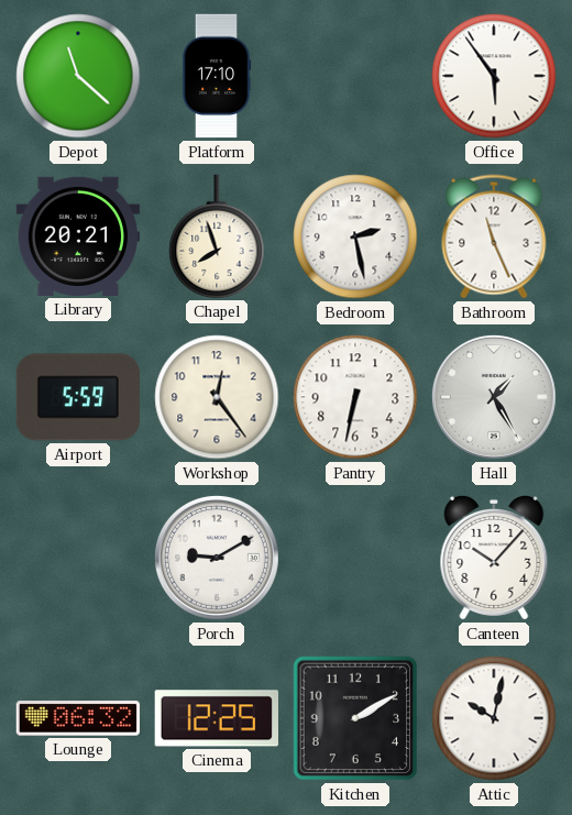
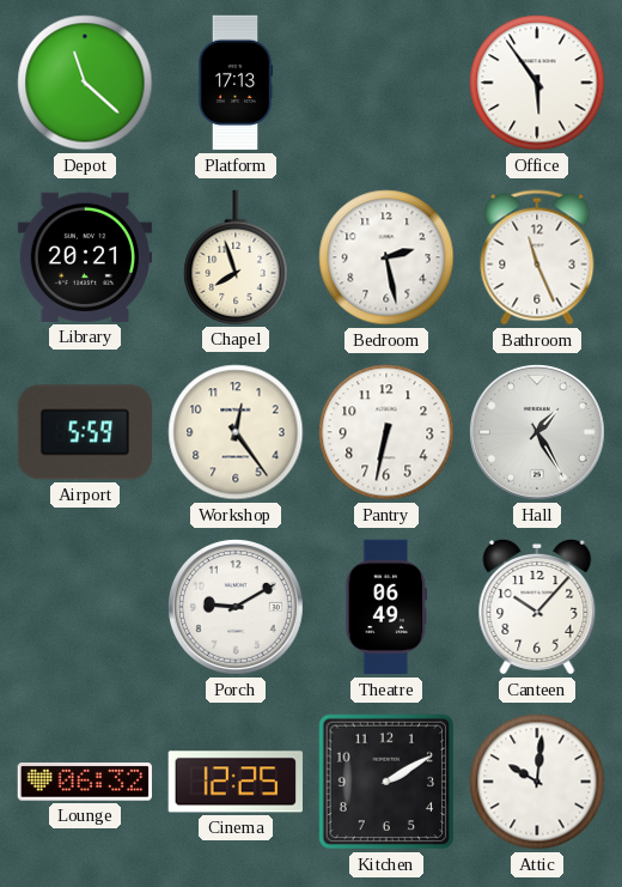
Platform: 17:10 -> 17:13 (236, 83)
Theatre: none -> 06:49 (386, 607)
Attic: 10:02 -> 10:01 (537, 782)
